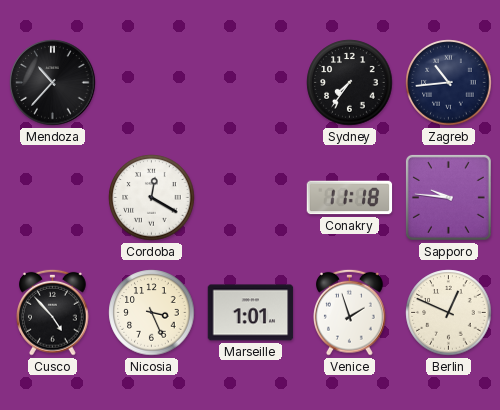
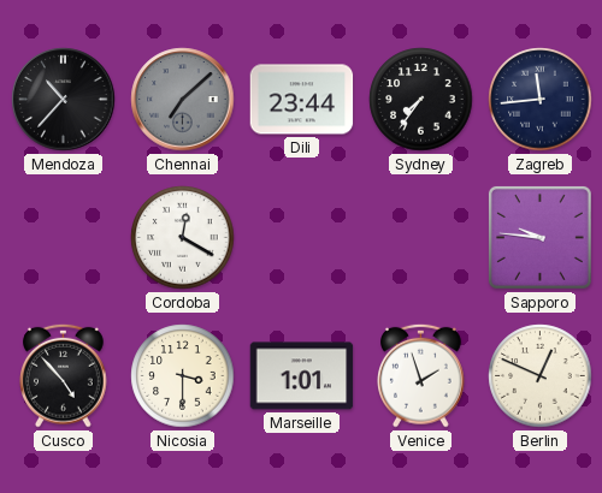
Chennai: none -> 7:08 (183, 100)
Dili: none -> 23:44 (302, 100)
Zagreb: 10:44 -> 11:44 (541, 100)
Conakry: 11:18 -> none (350, 198)
Nicosia: 3:26 -> 3:30 (183, 376)
